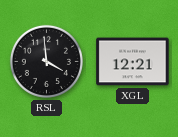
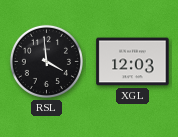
XGL: 12:21 -> 12:03 (133, 62)
